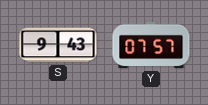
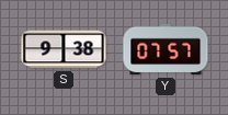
S: 9:43 -> 9:38 (64, 49)
